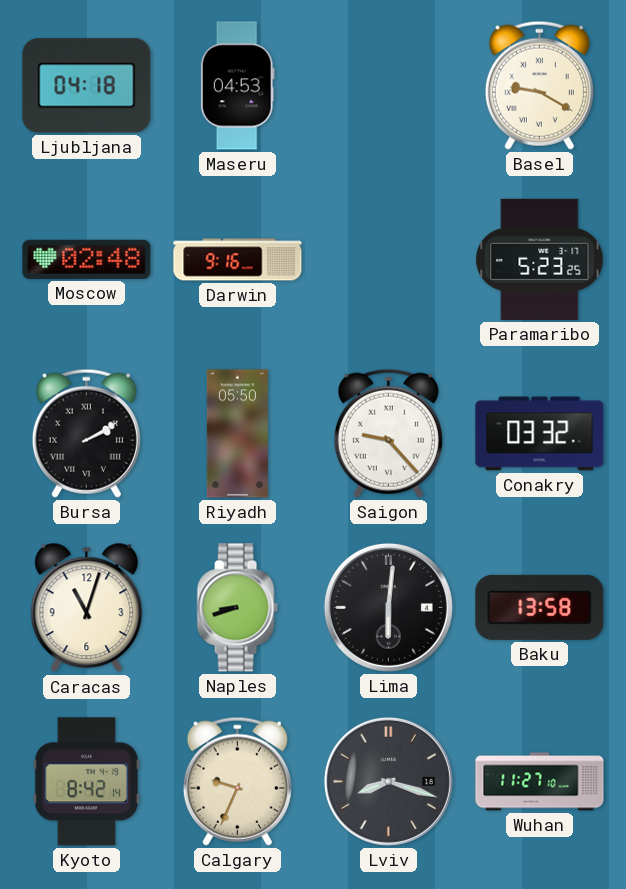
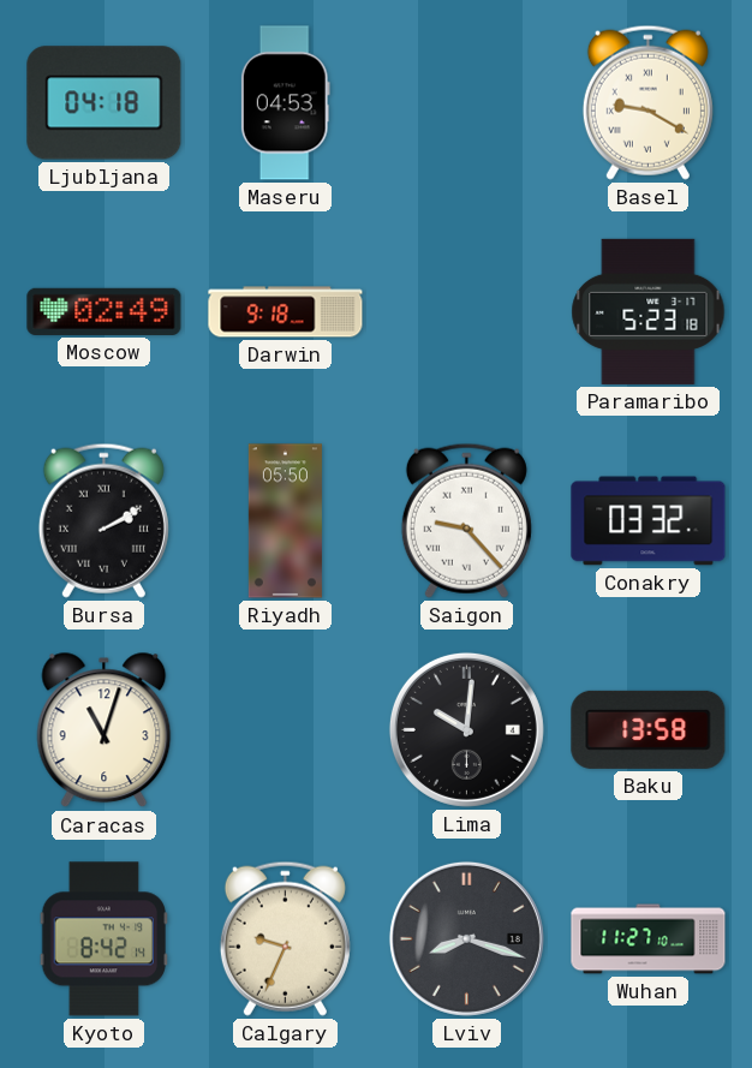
Moscow: 02:48 -> 02:49 (105, 311)
Darwin: 9:16 -> 9:18 (286, 312)
Paramaribo: 5:23:25 -> 5:23:18 (649, 311)
Naples: 8:42 -> none (237, 608)
Lima: 6:01 -> 10:01 (466, 729)
